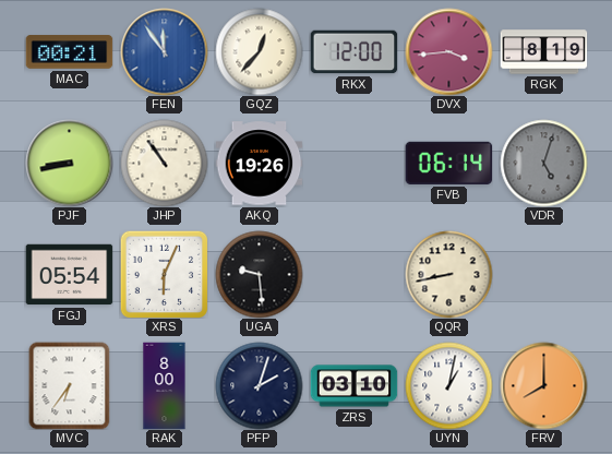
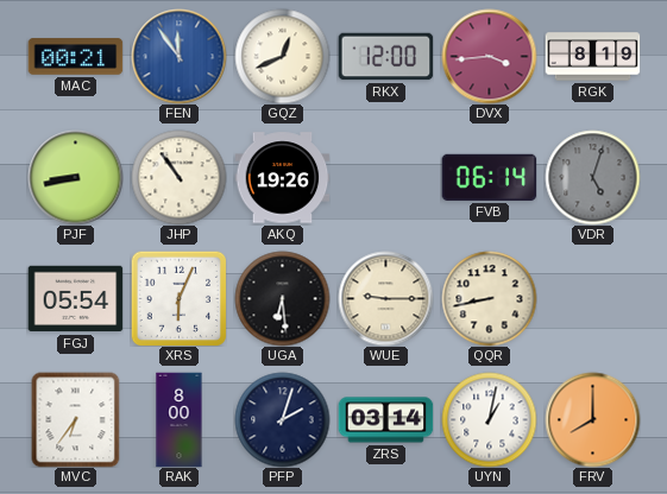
GQZ: 12:37 -> 12:41 (282, 56)
UGA: 9:29 -> 6:29 (282, 298)
WUE: none -> 9:15 (385, 298)
ZRS: 03:10 -> 03:14 (385, 420)
